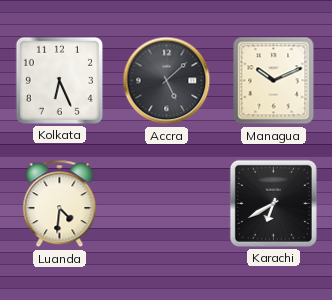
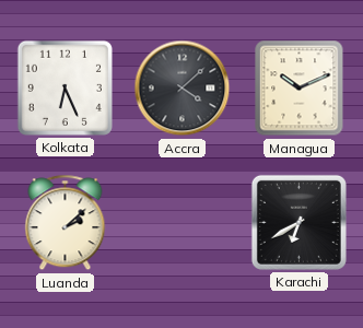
Accra: 5:08 -> 4:08 (183, 89)
Luanda: 4:31 -> 2:08 (66, 223)
